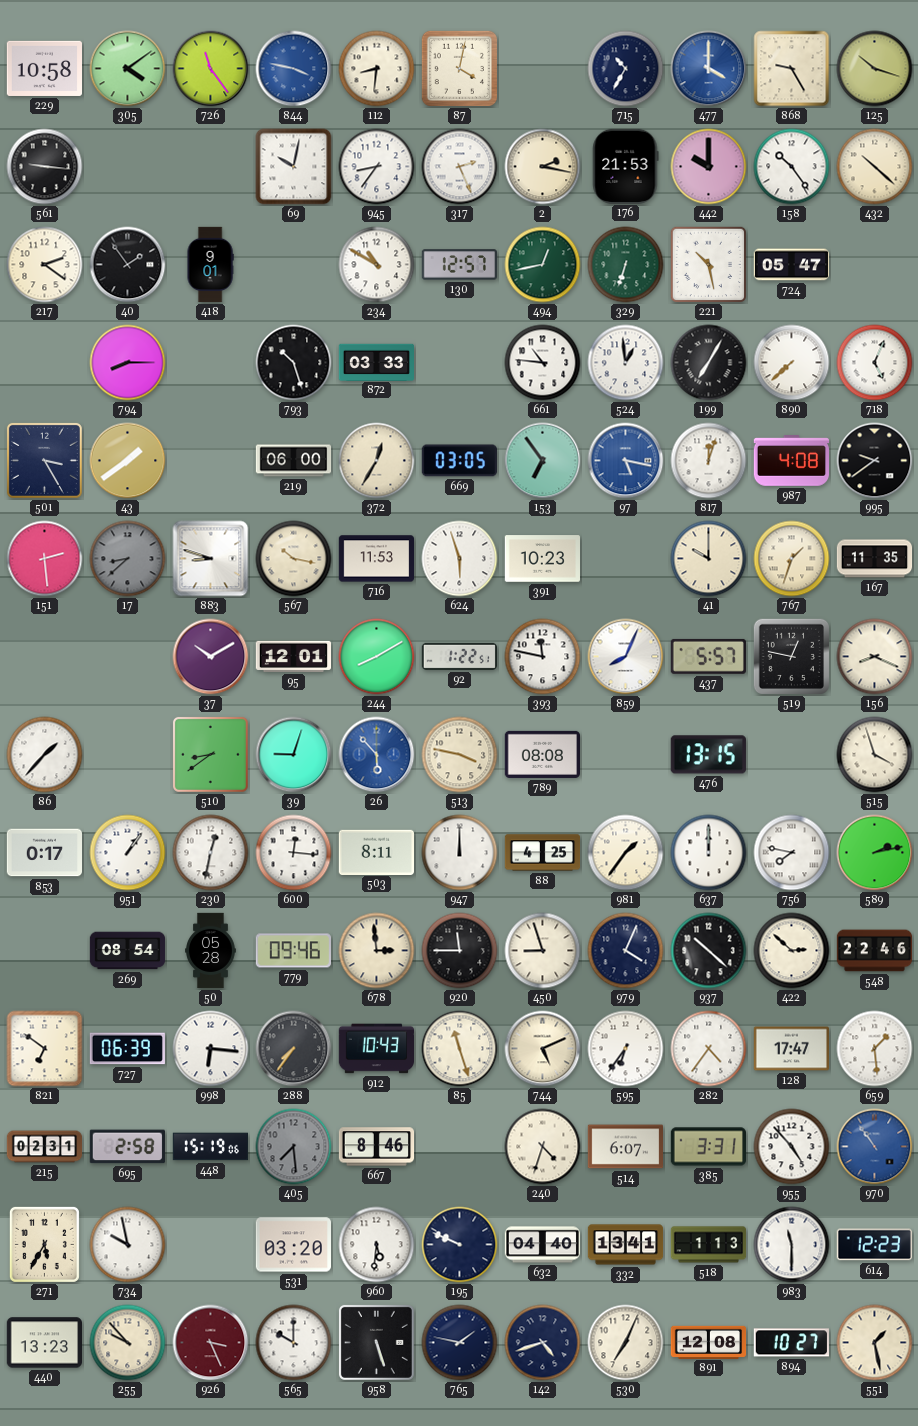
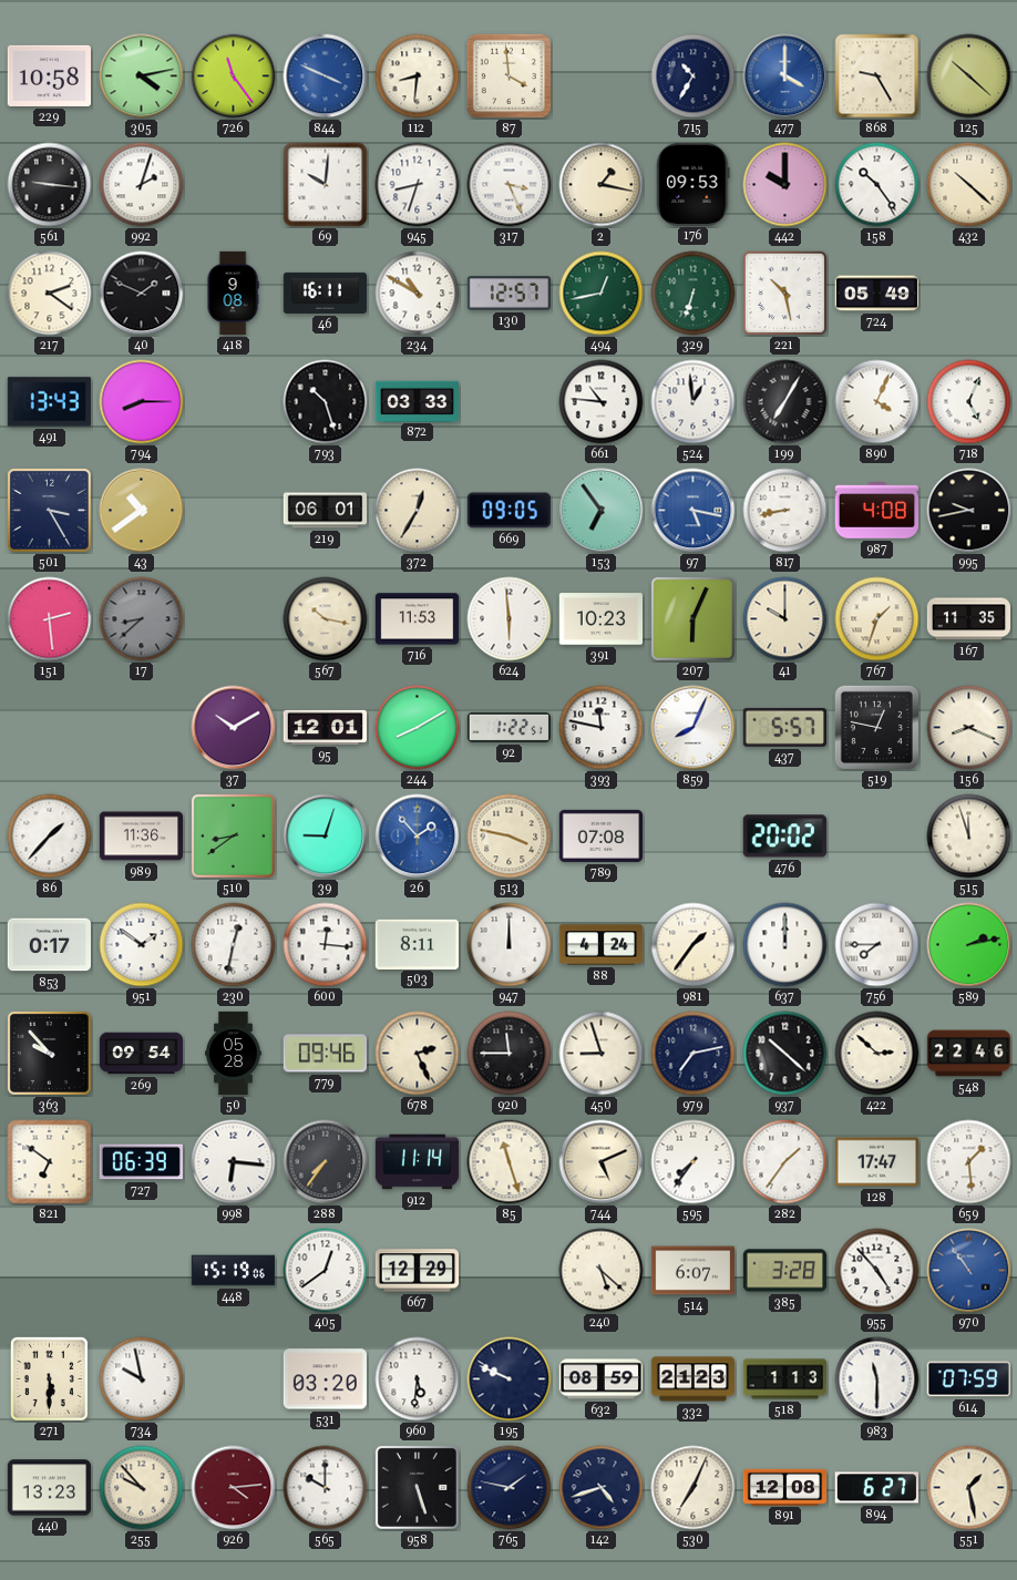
305: 4:09 -> 4:13 (142, 76)
844: 3:47 -> 3:49 (326, 76)
87: 4:02 -> 3:59 (508, 75)
125: 10:18 -> 10:22 (969, 76)
992: none -> 2:03 (142, 185)
69: 10:02 -> 10:01 (326, 185)
945: 8:36 -> 8:33 (418, 185)
317: 2:26 -> 3:26 (510, 185)
2: 2:17 -> 1:17 (602, 185)
176: 21:53 -> 09:53 (694, 184)
40: 1:54 -> 1:49 (142, 294)
418: 9:01 -> 9:08 (233, 294)
46: none -> 16:11 (325, 293)
724: 05:47 -> 05:49 (876, 294)
491: none -> 13:43 (49, 402)
890: 7:38 -> 4:04 (877, 402)
43: 1:39 -> 10:39 (142, 511)
219: 06:00 -> 06:01 (326, 511)
669: 03:05 -> 09:05 (508, 511)
817: 12:03 -> 8:43 (785, 511)
995: 9:39 -> 9:43 (969, 511)
883: 8:48 -> none (211, 559)
624: 5:57 -> 5:59 (510, 619)
207: none -> 6:04 (692, 618)
989: none -> 11:36 (141, 837)
26: 5:53 -> 1:53 (418, 837)
789: 08:08 -> 07:08 (600, 835)
476: 13:15 -> 20:02 (784, 837)
515: 3:57 -> 11:57 (969, 837)
951: 1:06 -> 1:51 (142, 945)
88: 4:25 -> 4:24 (602, 945)
756: 7:47 -> 7:45 (877, 945)
363: none -> 9:53 (49, 1053)
269: 08:54 -> 09:54 (142, 1054)
678: 2:59 -> 2:26 (418, 1054)
979: 4:04 -> 7:13 (694, 1054)
912: 10:43 -> 11:14 (418, 1162)
595: 6:36 -> 7:36 (694, 1162)
282: 4:36 -> 1:36 (785, 1162)
215: 02:31 -> none (45, 1147)
695: 2:58 -> none (127, 1147)
405: 7:29 -> 12:39 (326, 1271)
405 dial: grey -> white (326, 1271)
667: 8:46 -> 12:29 (418, 1271)
240: 4:33 -> 5:22 (602, 1271)
385: 3:31 -> 3:28 (785, 1271)
271: 5:35 -> 5:30 (49, 1378)
632: 04:40 -> 08:59 (602, 1379)
332: 13:41 -> 21:23 (694, 1379)
614: 12:23 -> 07:59 (968, 1379)
926: 3:26 -> 4:14 (234, 1488)
894: 10:27 -> 6:27 (876, 1488)
